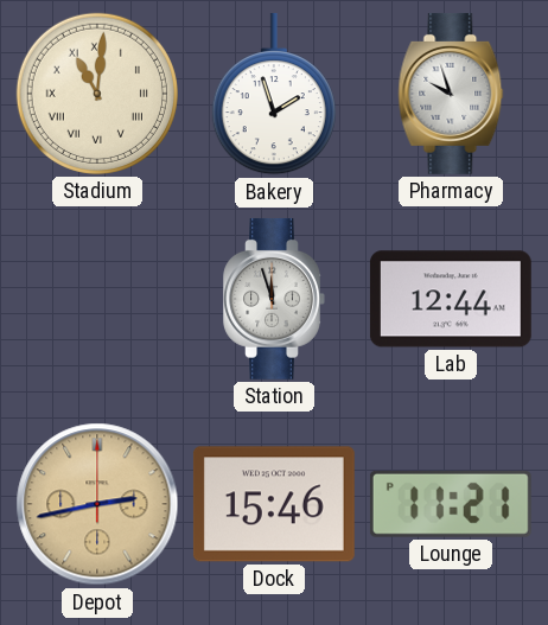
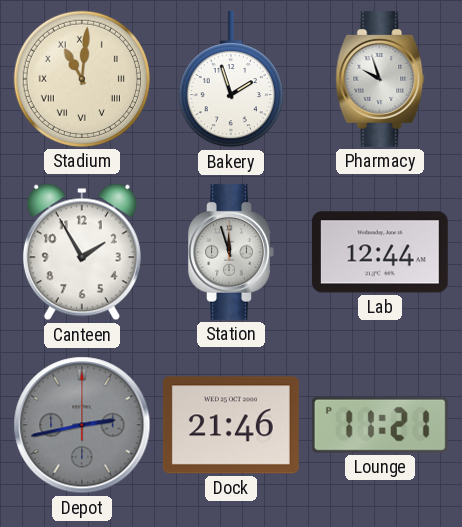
Canteen: none -> 1:55 (82, 252)
Depot dial: champagne -> grey (82, 425)
Dock: 15:46 -> 21:46 (231, 425)
